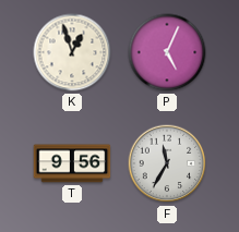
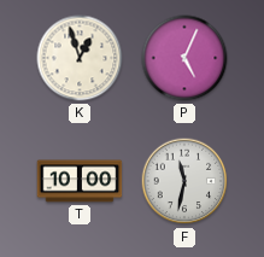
T: 9:56 -> 10:00 (80, 181)
F: 11:35 -> 11:32 (184, 181)
